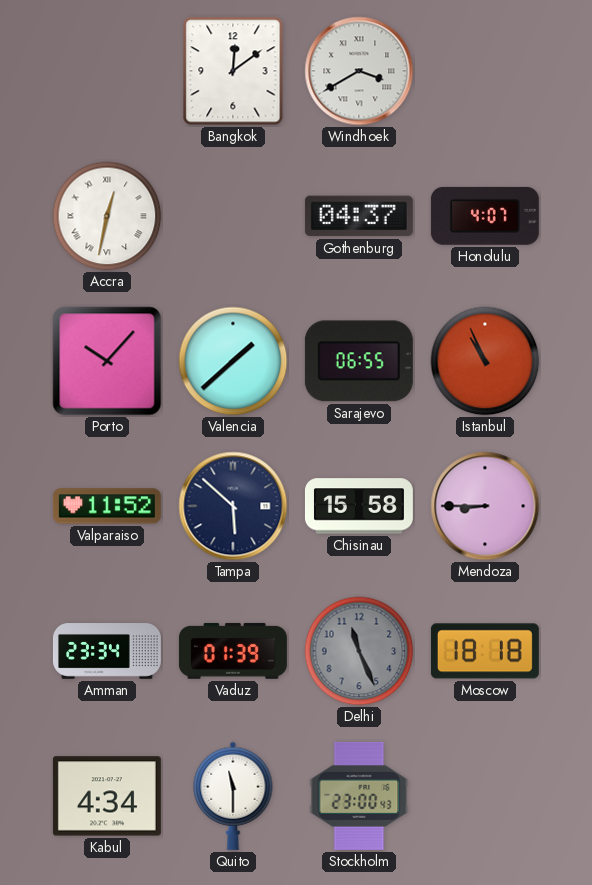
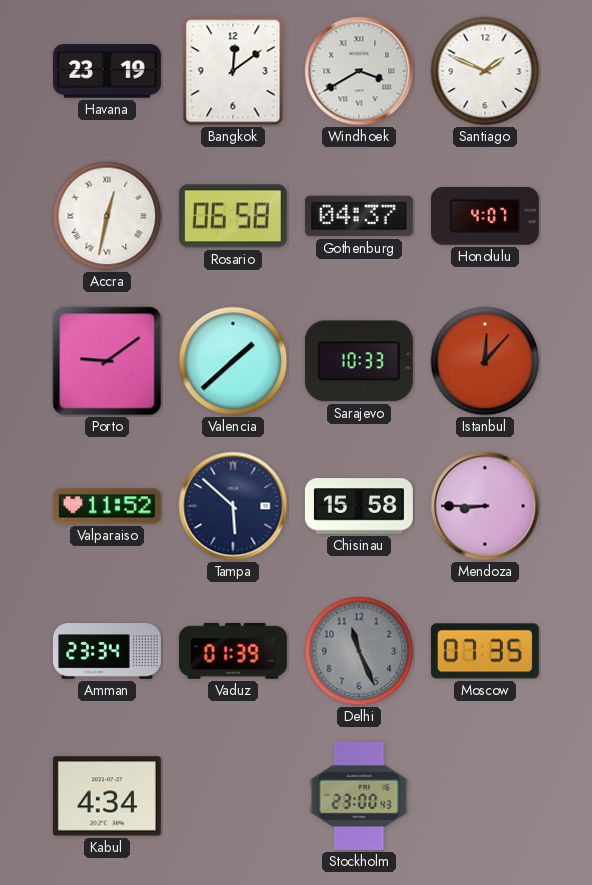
Havana: none -> 23:19 (107, 71)
Santiago: none -> 1:49 (485, 71)
Rosario: none -> 06:58 (233, 216)
Porto: 10:07 -> 9:09 (107, 361)
Sarajevo: 06:55 -> 10:33 (359, 361)
Istanbul: 10:56 -> 12:07 (485, 361)
Moscow: 18:18 -> 07:35 (485, 651)
Quito: 11:30 -> none (233, 796)
